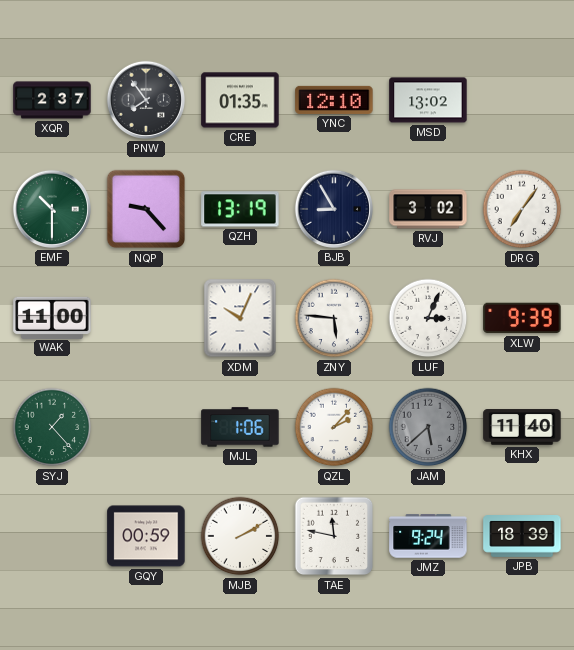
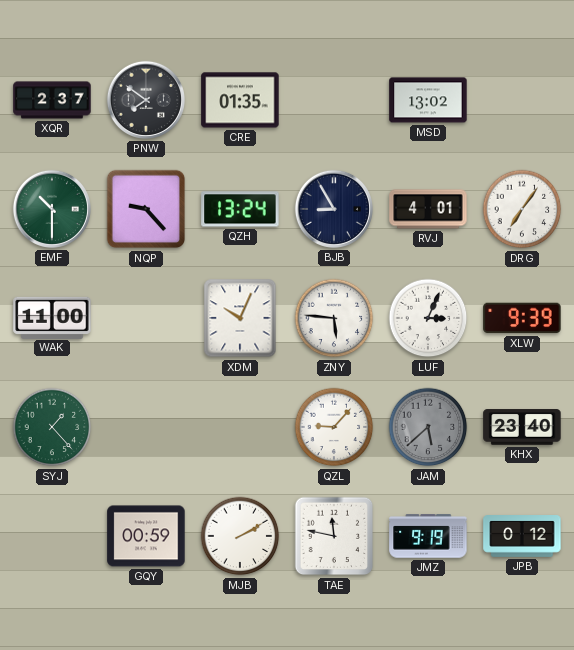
PNW: 7:54 -> 7:51 (146, 100)
YNC: 12:10 -> none (334, 100)
QZH: 13:19 -> 13:24 (240, 209)
RVJ: 3:02 -> 4:01 (428, 209)
MJL: 1:06 -> none (240, 427)
QZL: 2:07 -> 9:07 (334, 427)
KHX: 11:40 -> 23:40 (522, 427)
JMZ: 9:24 -> 9:19 (428, 536)
JPB: 18:39 -> 0:12 (522, 537)
